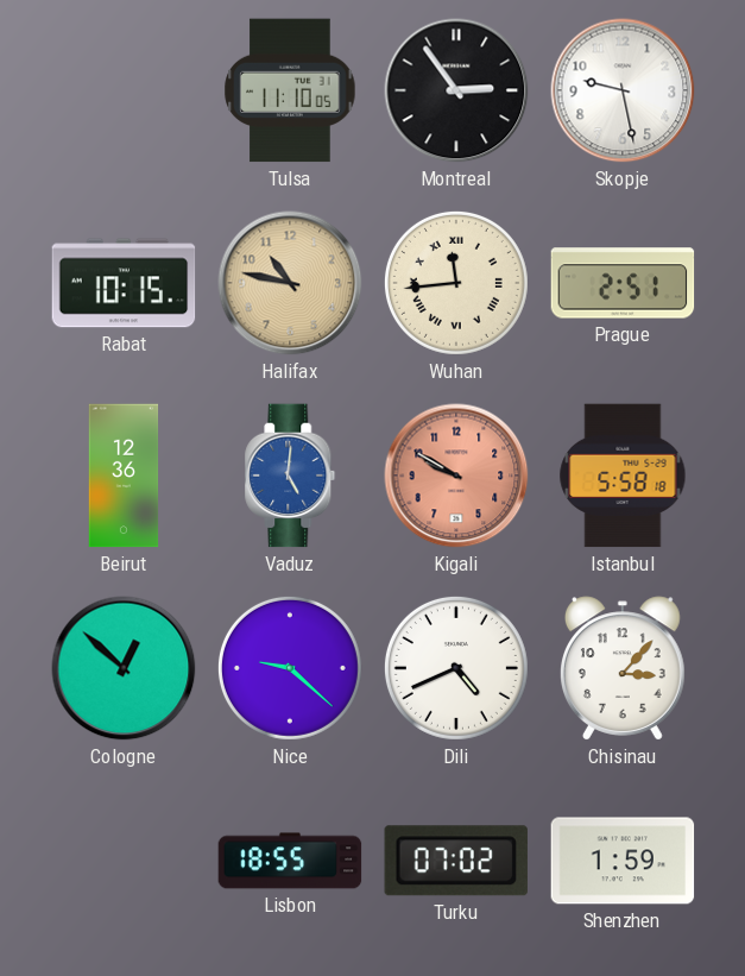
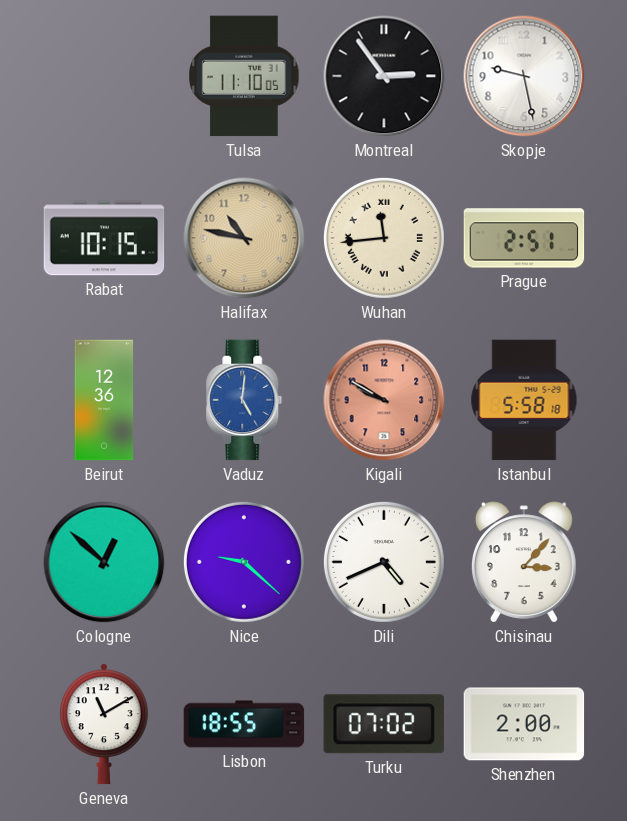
Geneva: none -> 11:10 (104, 724)
Shenzhen: 1:59 -> 2:00 (524, 724)
